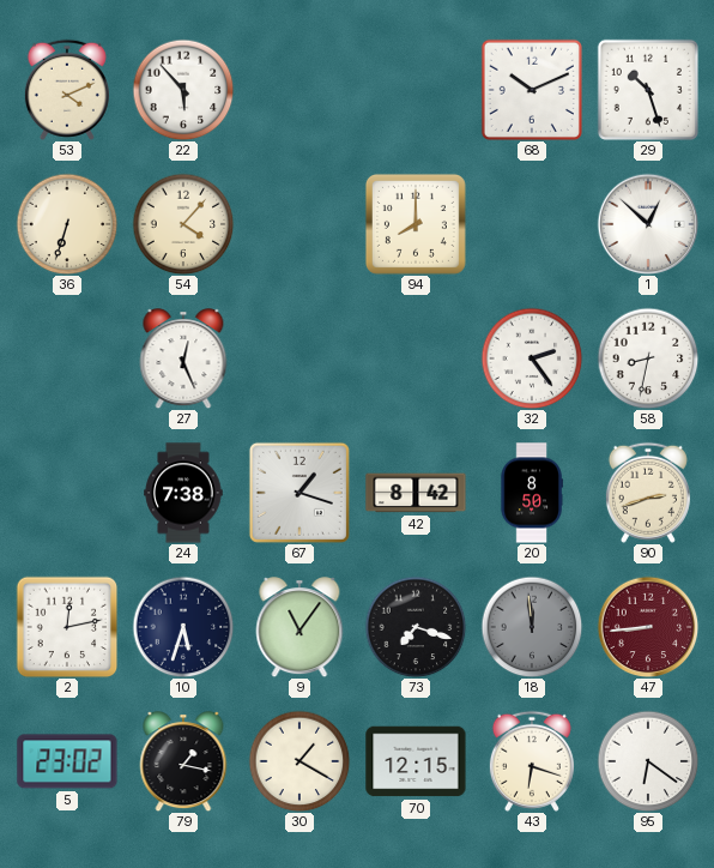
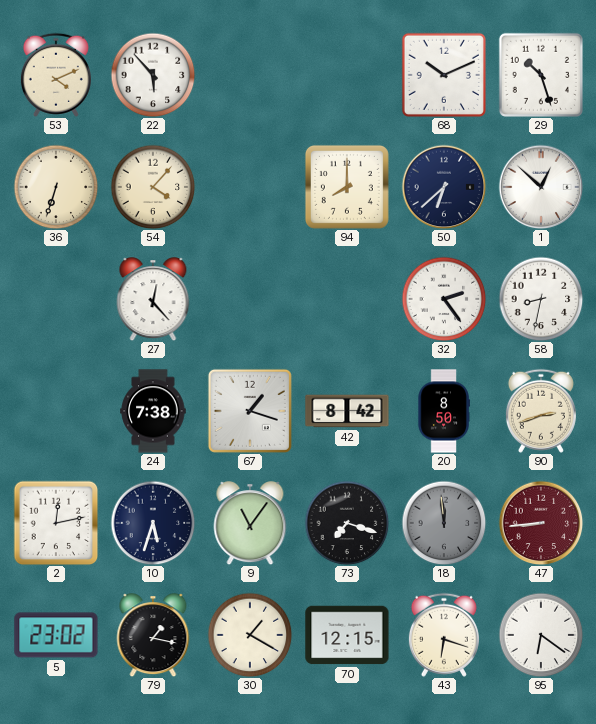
50: none -> 6:38 (444, 187)
27: 12:26 -> 12:23 (153, 299)
